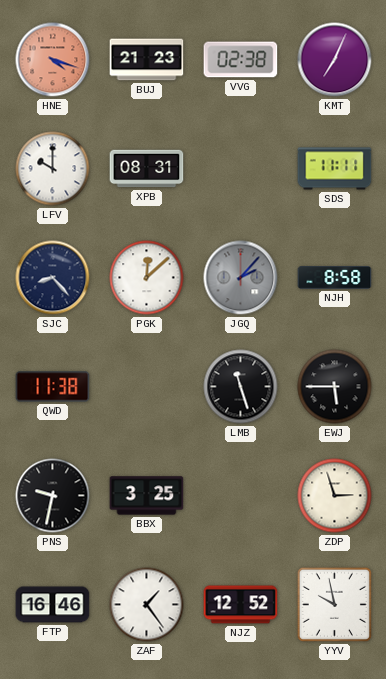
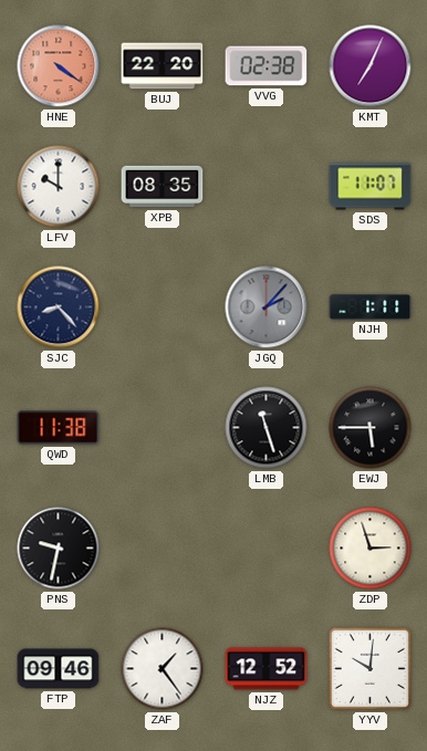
HNE: 4:18 -> 4:21 (59, 66)
BUJ: 21:23 -> 22:20 (163, 66)
XPB: 08:31 -> 08:35 (163, 187)
SDS: 11:11 -> 11:07 (371, 187)
PGK: 12:08 -> none (147, 278)
NJH: 8:58 -> 1:11 (371, 307)
BBX: 3:25 -> none (147, 496)
FTP: 16:46 -> 09:46 (59, 669)
YYV: 9:58 -> 10:01 (369, 668)
